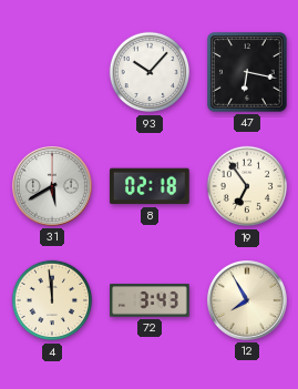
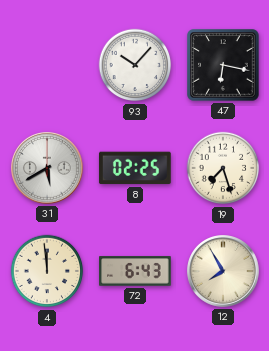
8: 02:18 -> 02:25 (135, 168)
19: 6:54 -> 7:27 (223, 168)
72: 3:43 -> 6:43 (135, 271)
